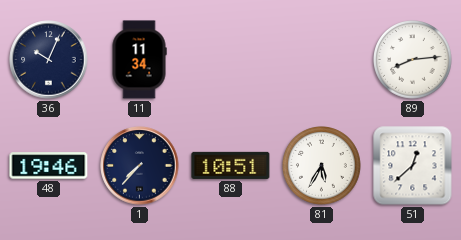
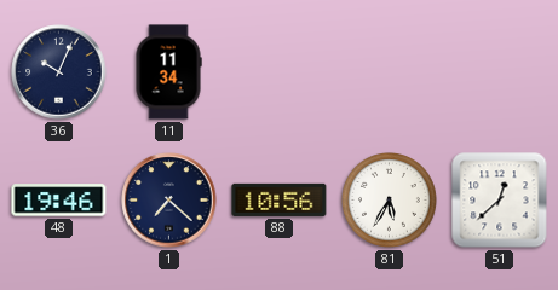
89: 8:14 -> none (413, 60)
1: 7:37 -> 7:22 (169, 201)
88: 10:51 -> 10:56 (280, 199)
